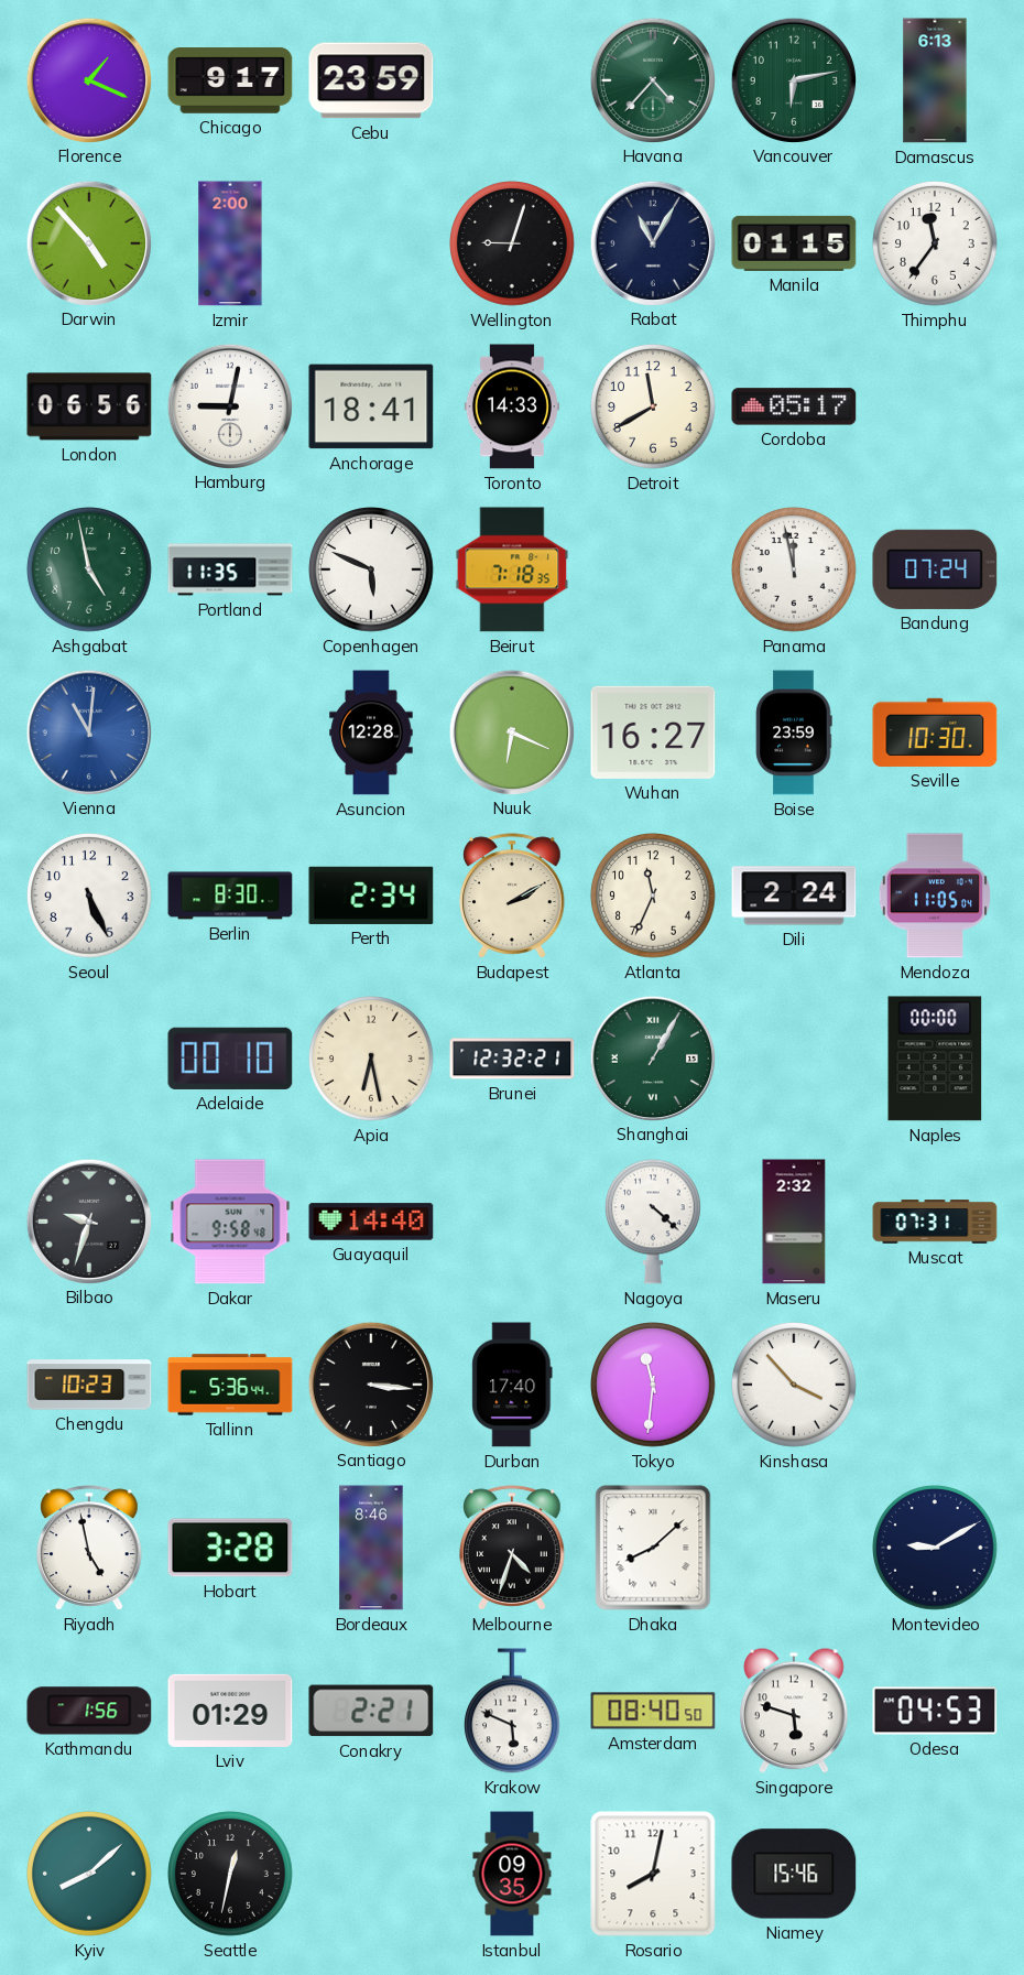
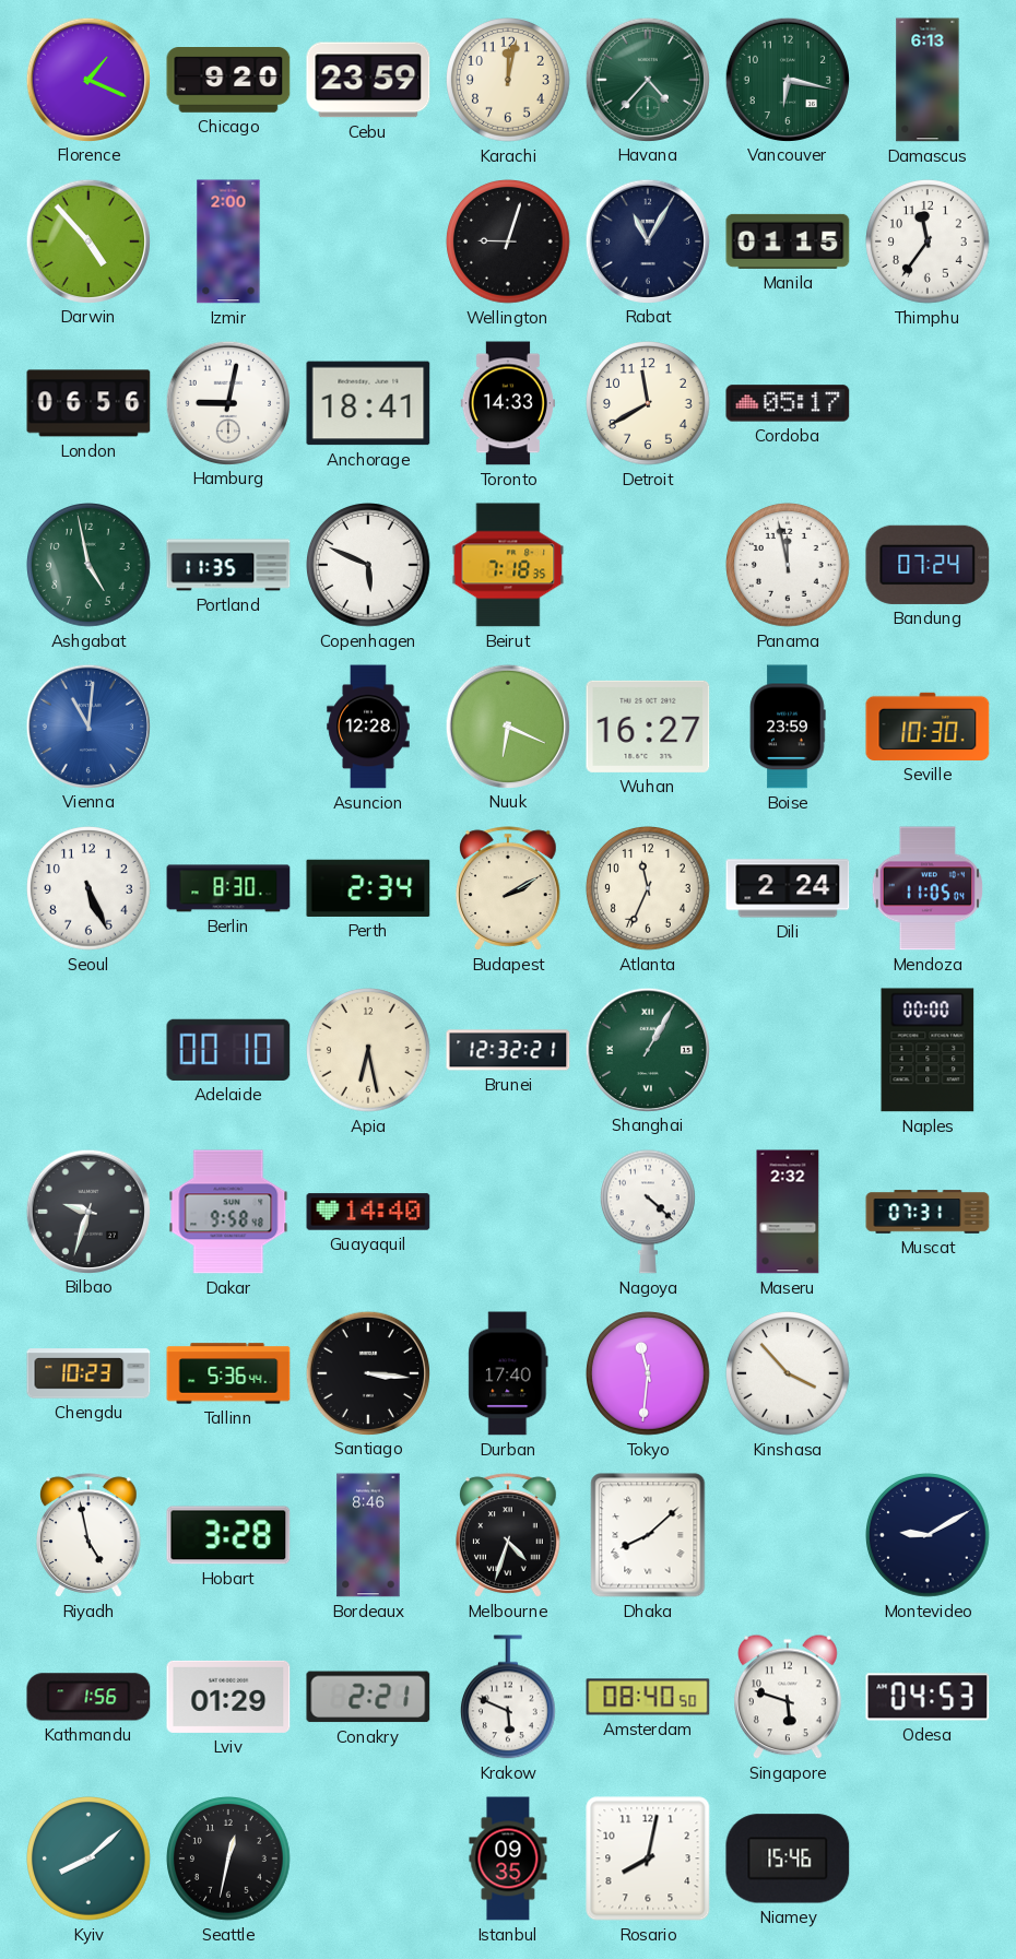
Chicago: 9:17 -> 9:20 (228, 81)
Karachi: none -> 12:02 (509, 81)
Vancouver: 6:13 -> 6:17 (787, 79)
